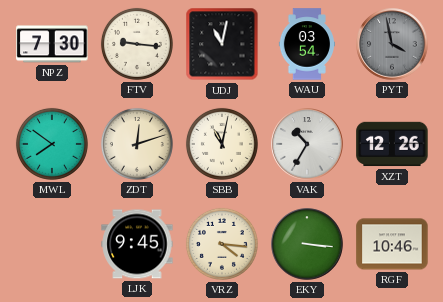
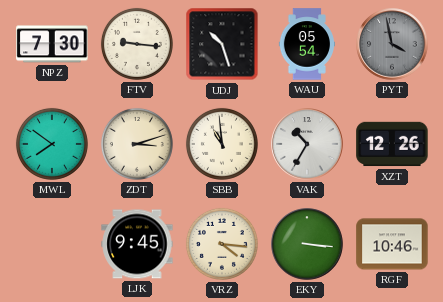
UDJ: 11:02 -> 10:27 (222, 44)
WAU: 03:54 -> 05:54 (306, 44)
ZDT: 12:12 -> 3:12 (137, 144)
SBB: 11:02 -> 10:59 (222, 144)
